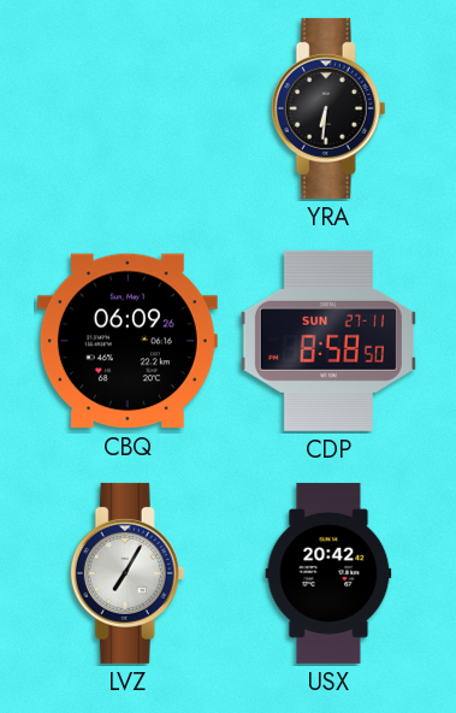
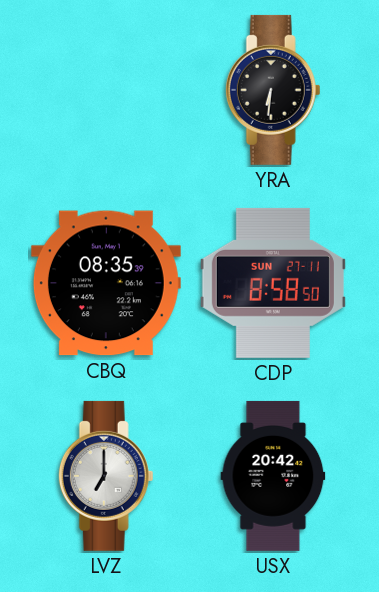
CBQ: 06:09 -> 08:35 (106, 283)
LVZ: 7:05 -> 7:00 (106, 476)
